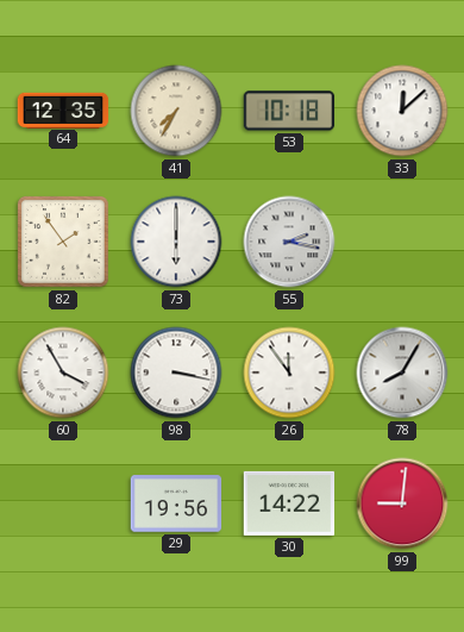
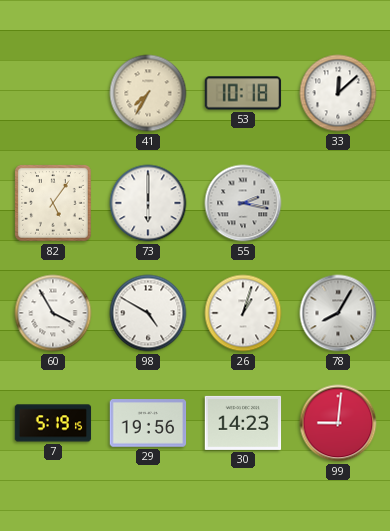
64: 12:35 -> none (63, 109)
82: 1:54 -> 5:06 (53, 203)
98: 3:17 -> 4:50 (148, 313)
26: 11:54 -> 1:03 (243, 313)
7: none -> 5:19 (53, 423)
30: 14:22 -> 14:23 (243, 423)
